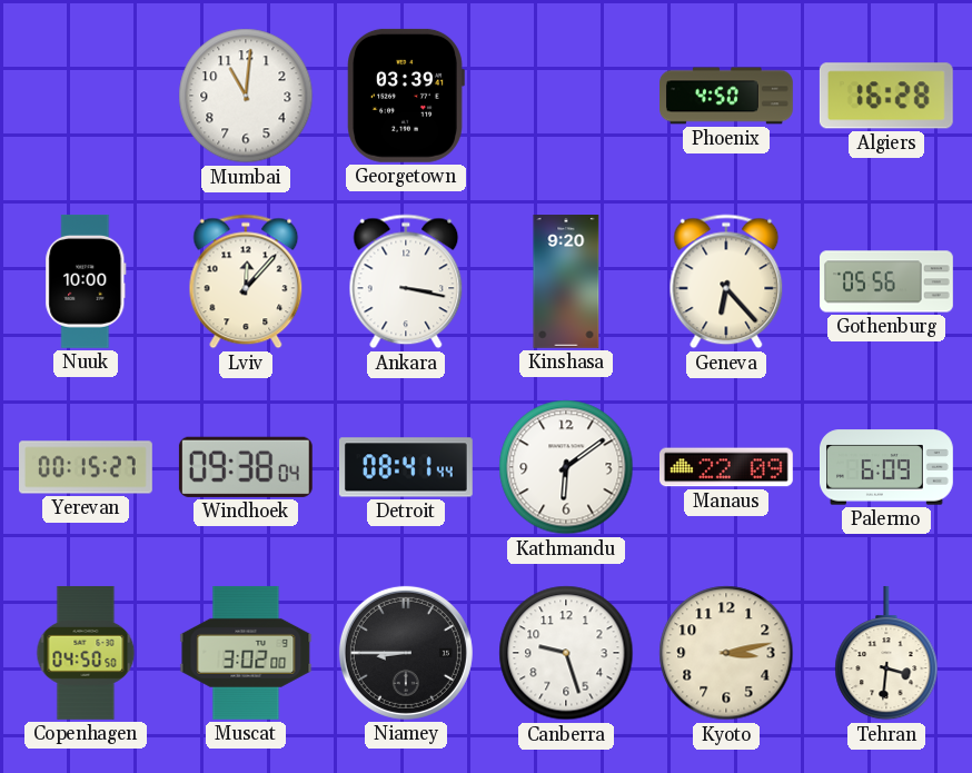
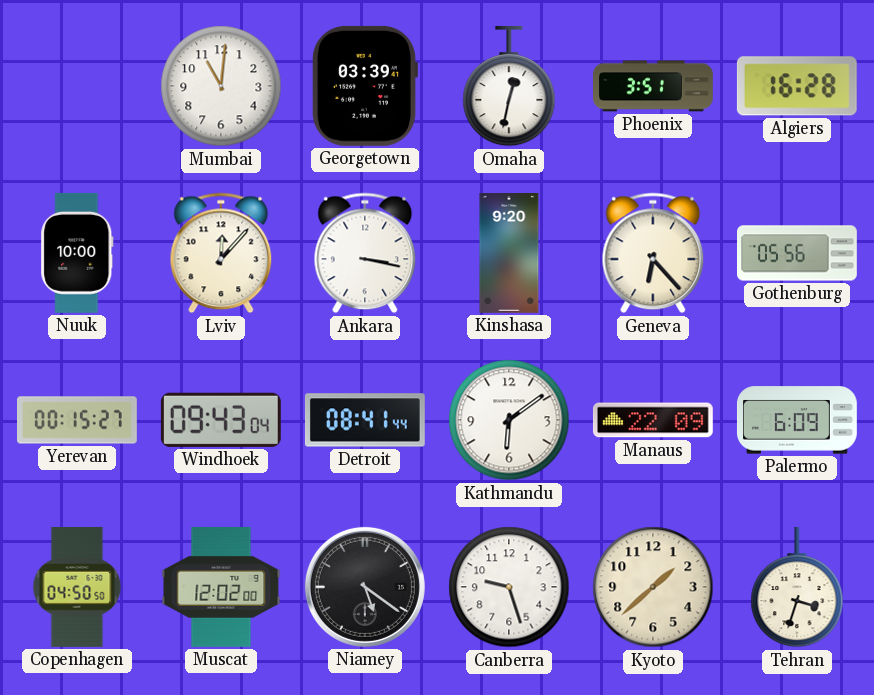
Omaha: none -> 12:32 (509, 86)
Phoenix: 4:50 -> 3:51 (654, 86)
Windhoek: 09:38 -> 09:43 (221, 420)
Muscat: 3:02 -> 12:02 (221, 587)
Niamey: 8:45 -> 5:21 (365, 587)
Kyoto: 3:13 -> 1:38 (653, 587)
Tehran: 3:31 -> 3:33 (797, 587)
